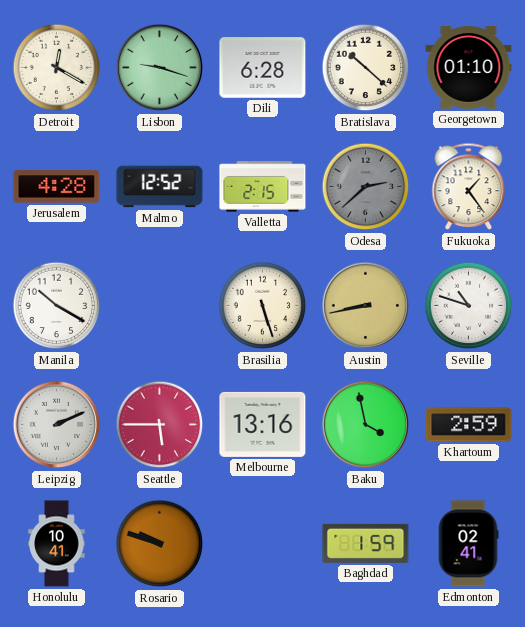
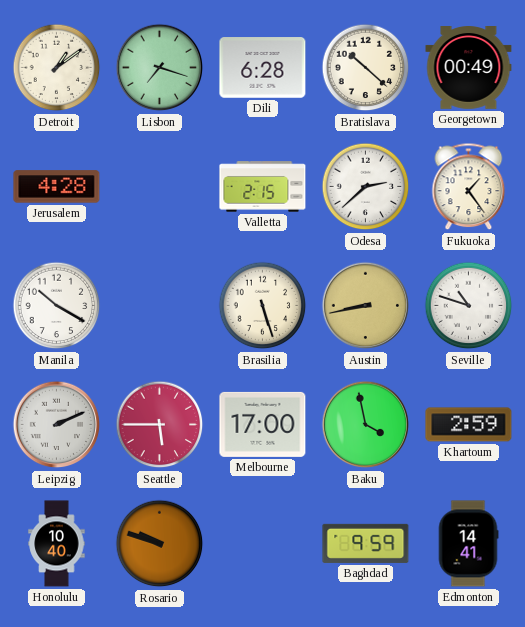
Detroit: 12:20 -> 1:09 (57, 68)
Lisbon: 9:18 -> 7:18 (160, 68)
Georgetown: 01:10 -> 00:49 (469, 68)
Malmo: 12:52 -> none (160, 187)
Odesa dial: grey -> white (366, 187)
Melbourne: 13:16 -> 17:00 (263, 424)
Honolulu: 10:41 -> 10:40 (57, 544)
Baghdad: 1:59 -> 9:59 (366, 543)
Edmonton: 02:41 -> 14:41 (468, 544)
